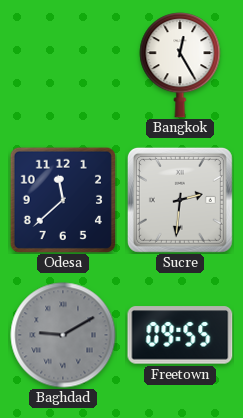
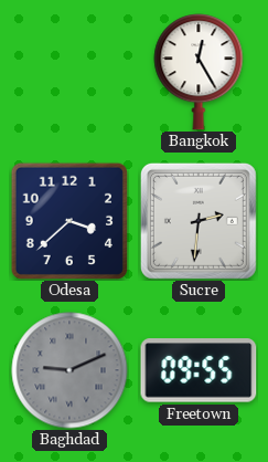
Odesa: 11:38 -> 3:38 (68, 220)
Baghdad: 9:10 -> 9:11 (69, 370)
